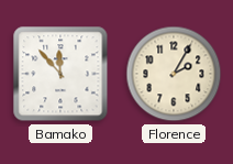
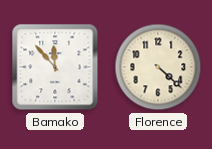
Florence: 2:05 -> 4:22 (158, 67)
